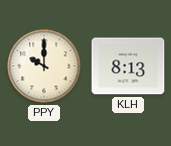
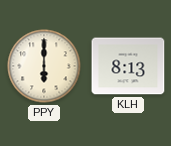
PPY: 10:00 -> 6:00 (44, 66)
